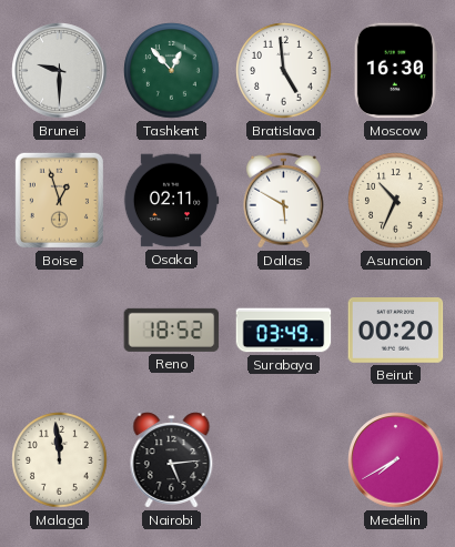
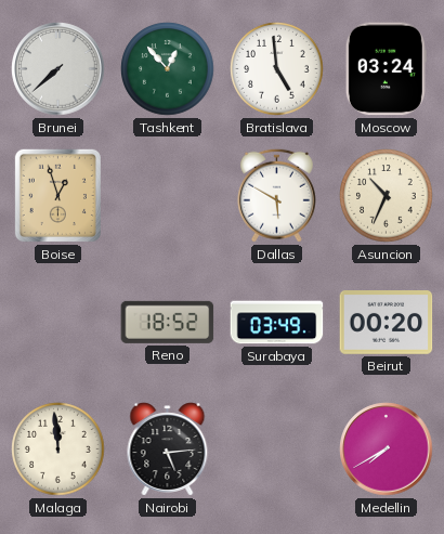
Brunei: 9:30 -> 7:38 (58, 69)
Moscow: 16:30 -> 03:24 (386, 69)
Osaka: 02:11 -> none (171, 201)
